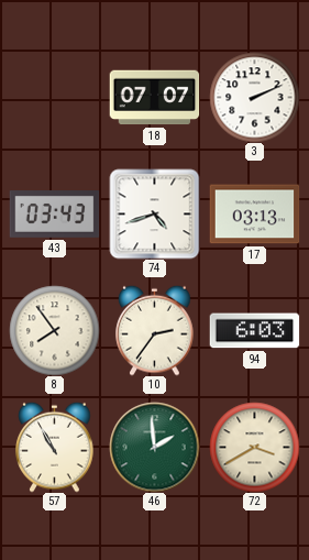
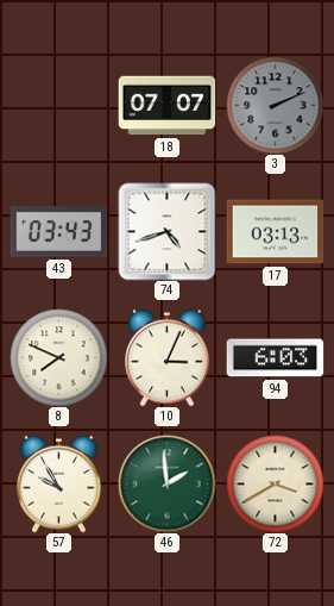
3 dial: white -> grey (275, 105)
8: 7:54 -> 7:49 (58, 357)
10: 2:36 -> 3:04 (168, 357)
57: 10:55 -> 9:55 (59, 483)
